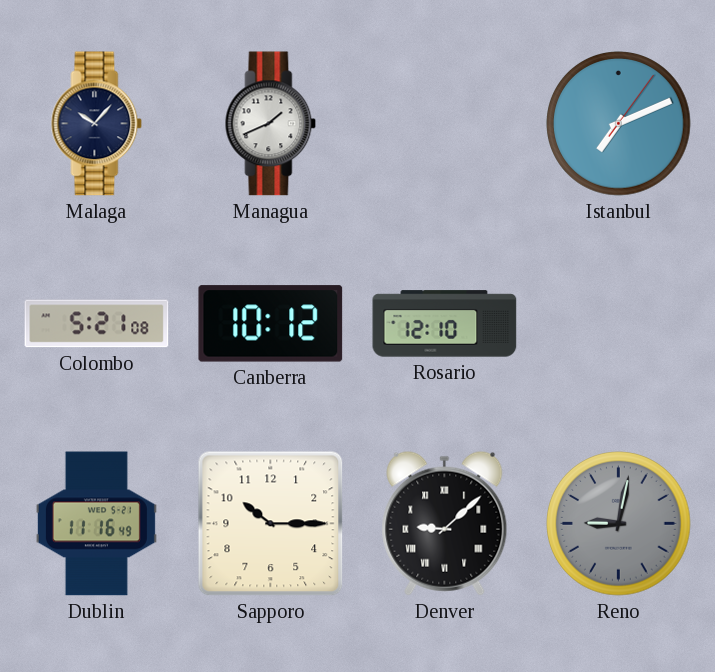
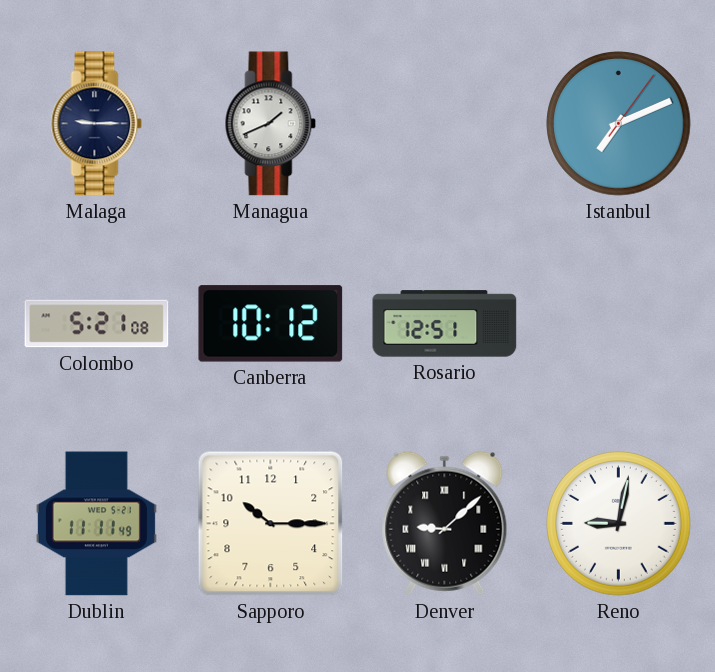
Malaga: 10:07 -> 9:15 (97, 124)
Rosario: 12:10 -> 12:51 (445, 324)
Dublin: 11:16 -> 11:11 (96, 524)
Reno dial: grey -> white (619, 524)
